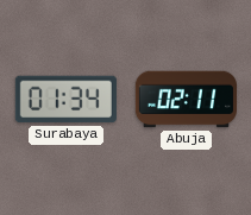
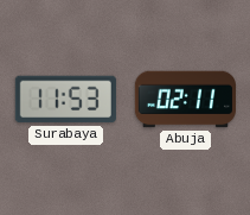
Surabaya: 01:34 -> 11:53 (65, 100)
